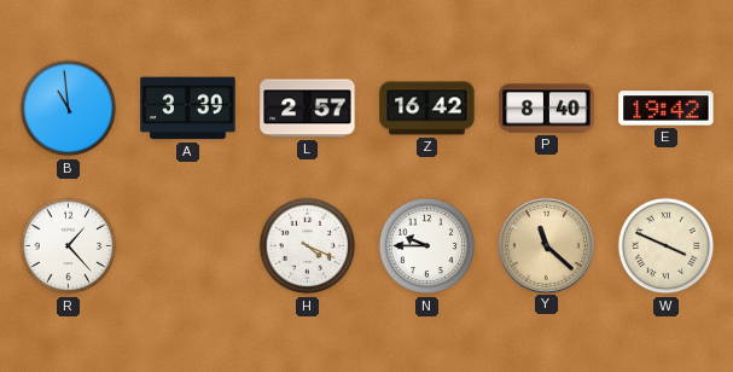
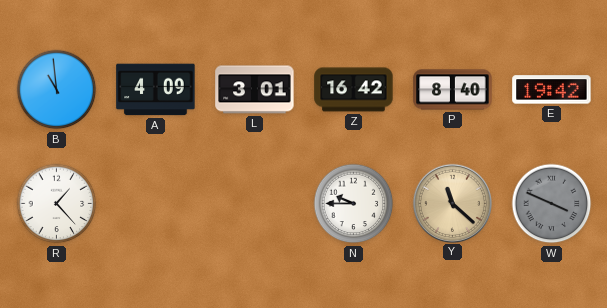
A: 3:39 -> 4:09 (156, 90)
L: 2:57 -> 3:01 (255, 90)
H: 4:19 -> none (308, 246)
W dial: cream -> grey (552, 204)
